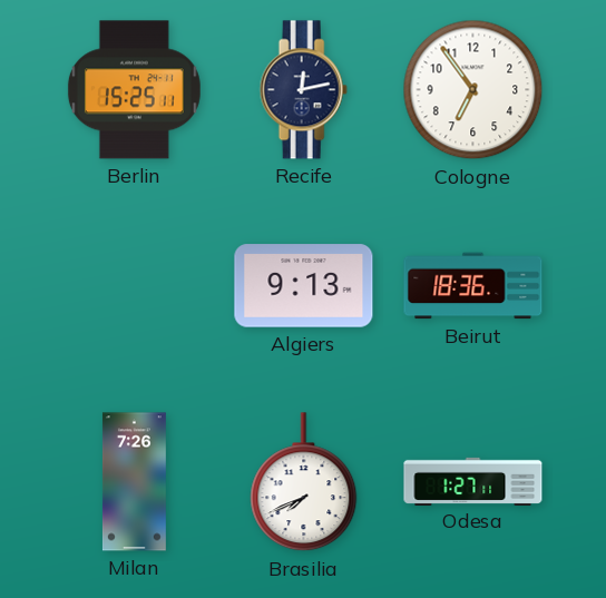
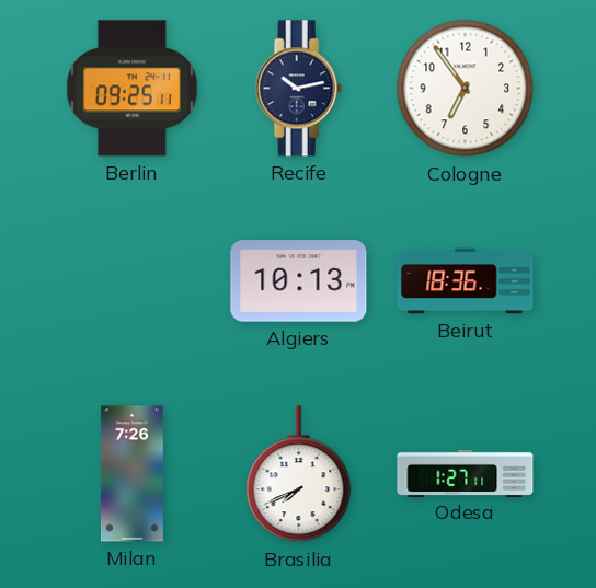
Berlin: 15:25 -> 09:25 (131, 89)
Recife: 12:13 -> 10:13 (298, 89)
Algiers: 9:13 -> 10:13 (299, 281)
